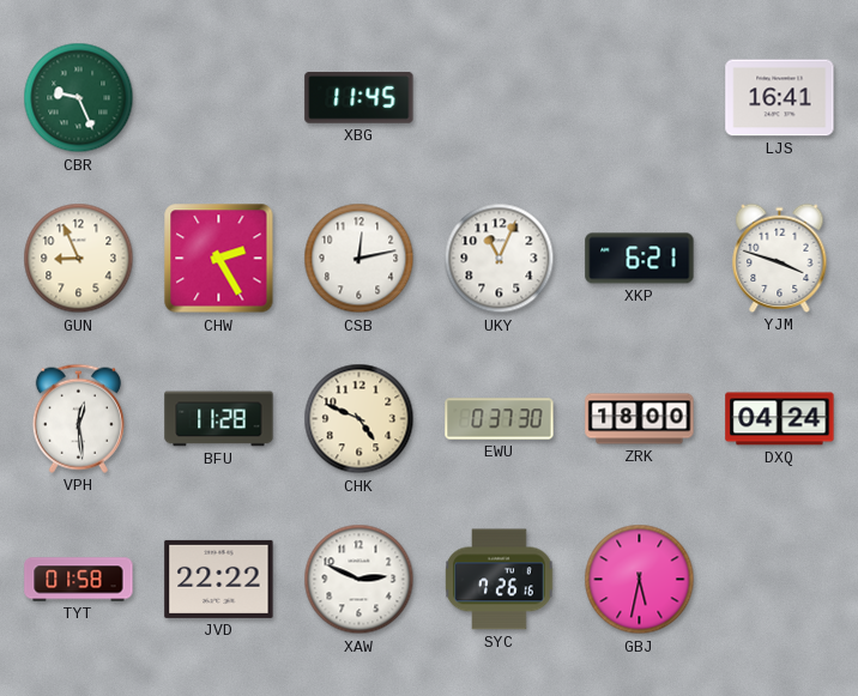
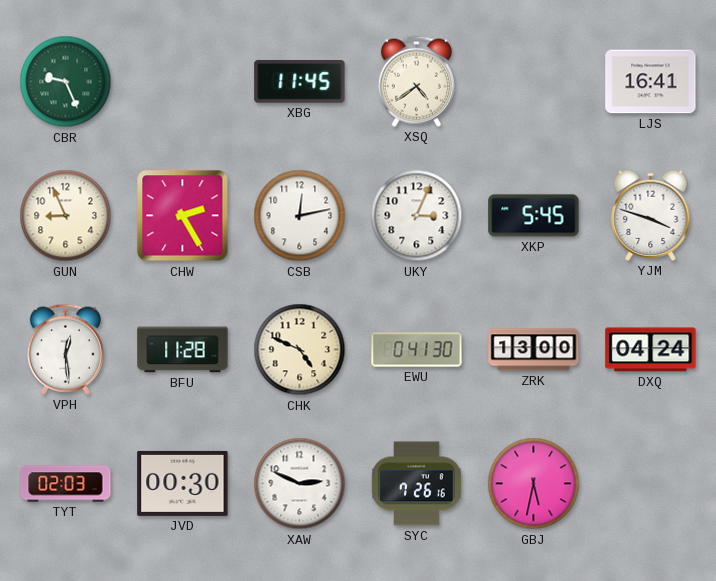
XSQ: none -> 4:39 (416, 81)
UKY: 11:04 -> 3:04 (417, 216)
XKP: 6:21 -> 5:45 (534, 216)
EWU: 0:37 -> 0:41 (417, 350)
ZRK: 18:00 -> 13:00 (534, 350)
TYT: 01:58 -> 02:03 (66, 484)
JVD: 22:22 -> 00:30 (183, 483)
